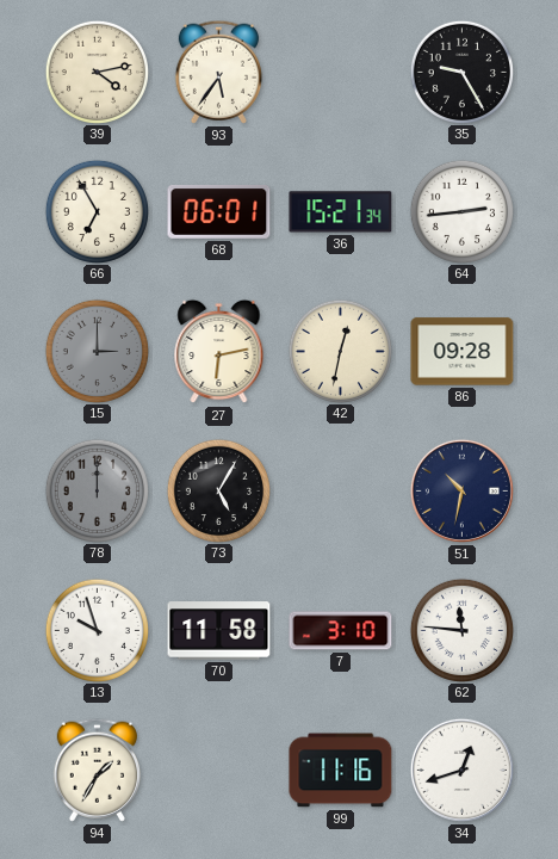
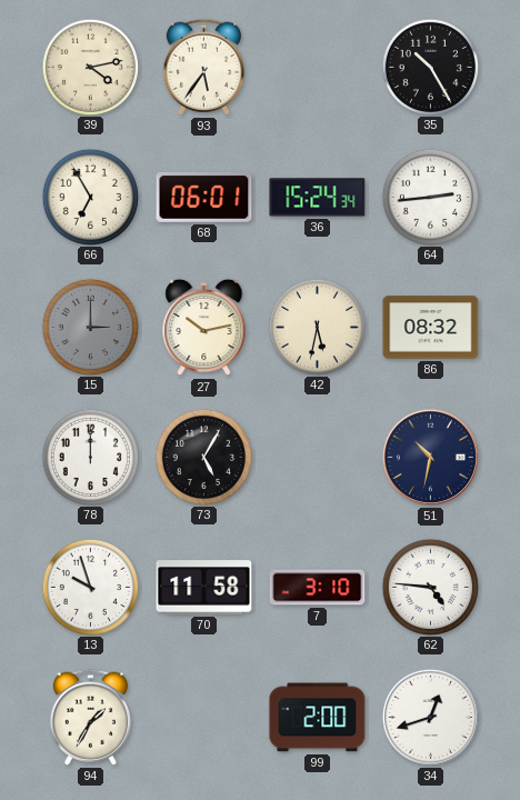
35: 9:25 -> 10:25 (430, 67)
36: 15:21 -> 15:24 (318, 198)
27: 6:13 -> 10:13 (204, 328)
42: 12:32 -> 5:32 (317, 327)
86: 09:28 -> 08:32 (431, 328)
78 dial: grey -> white (90, 457)
62: 11:46 -> 4:46 (430, 587)
99: 11:16 -> 2:00 (318, 718)
